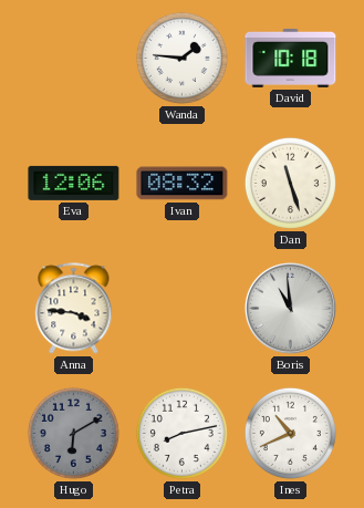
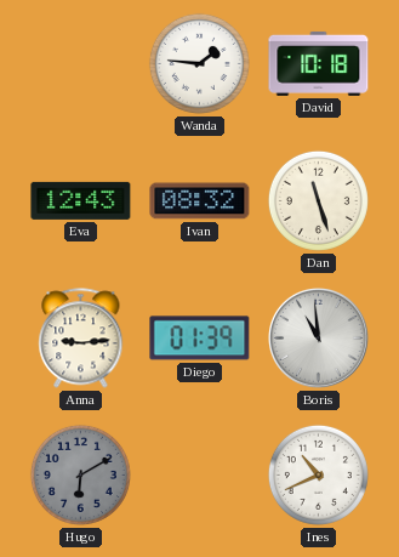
Eva: 12:06 -> 12:43 (81, 200)
Anna: 3:46 -> 9:14 (81, 339)
Diego: none -> 01:39 (200, 339)
Petra: 8:13 -> none (181, 433)
